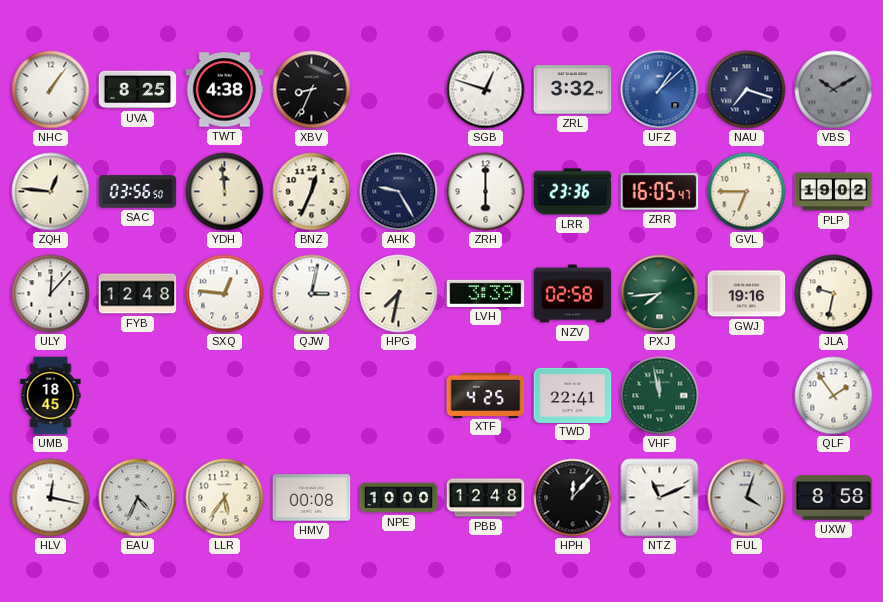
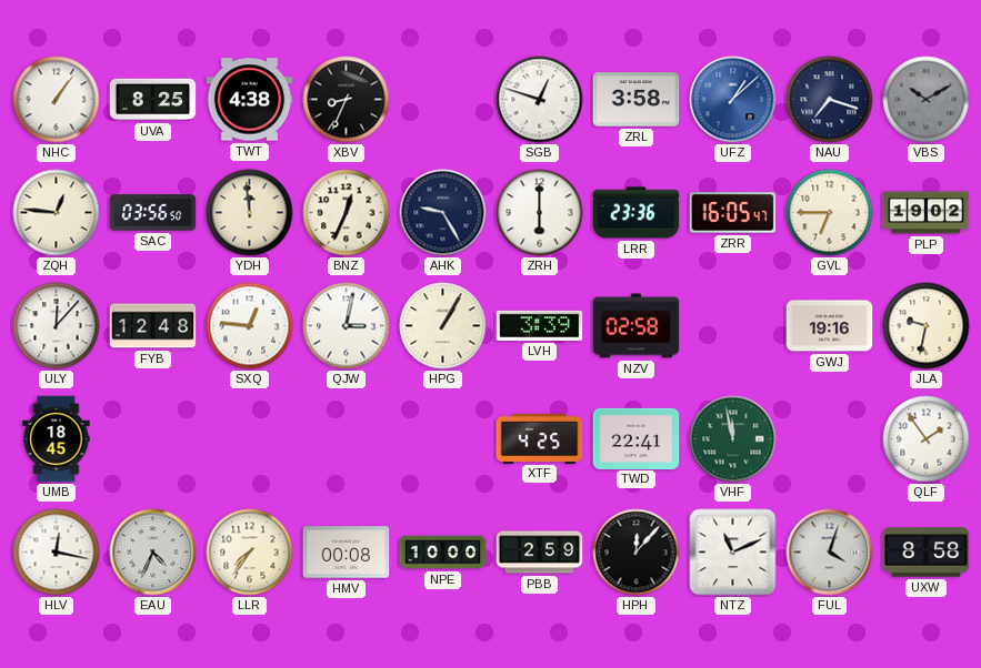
ZRL: 3:32 -> 3:58 (637, 100)
HPG: 7:32 -> 1:05 (443, 326)
PXJ: 7:44 -> none (660, 294)
LLR: 5:36 -> 7:36 (250, 553)
PBB: 12:48 -> 2:59 (540, 553)
